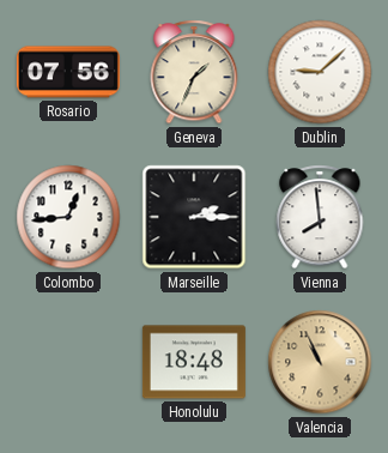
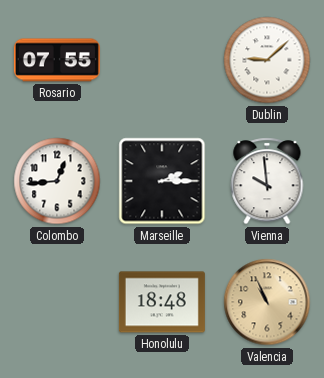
Rosario: 07:56 -> 07:55 (57, 60)
Geneva: 1:34 -> none (194, 72)
Vienna: 7:59 -> 9:59 (267, 181)
